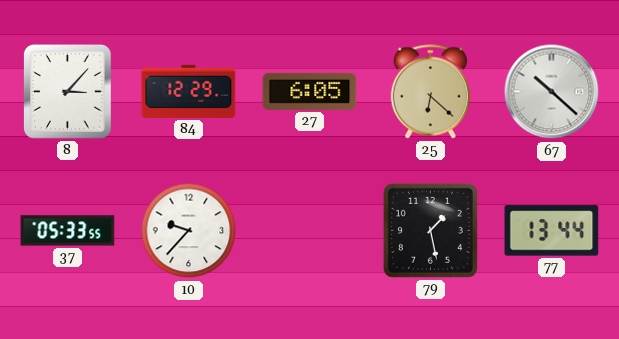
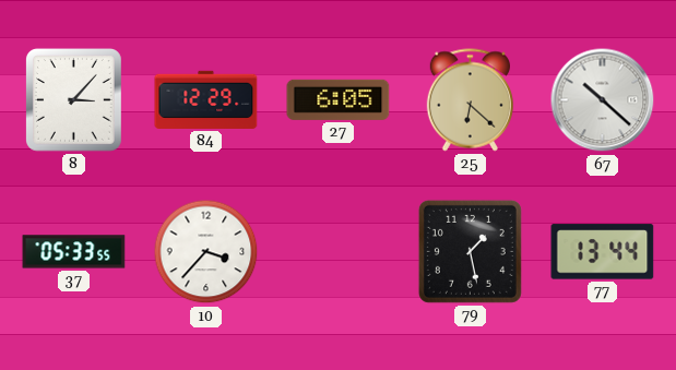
10: 9:37 -> 3:37 (206, 252)
